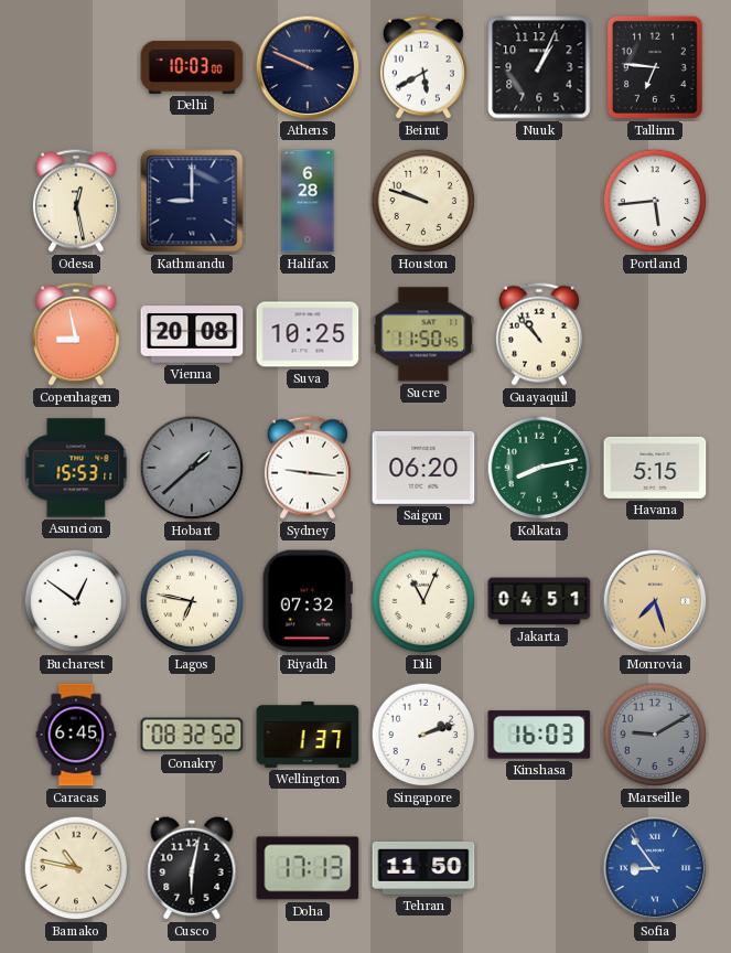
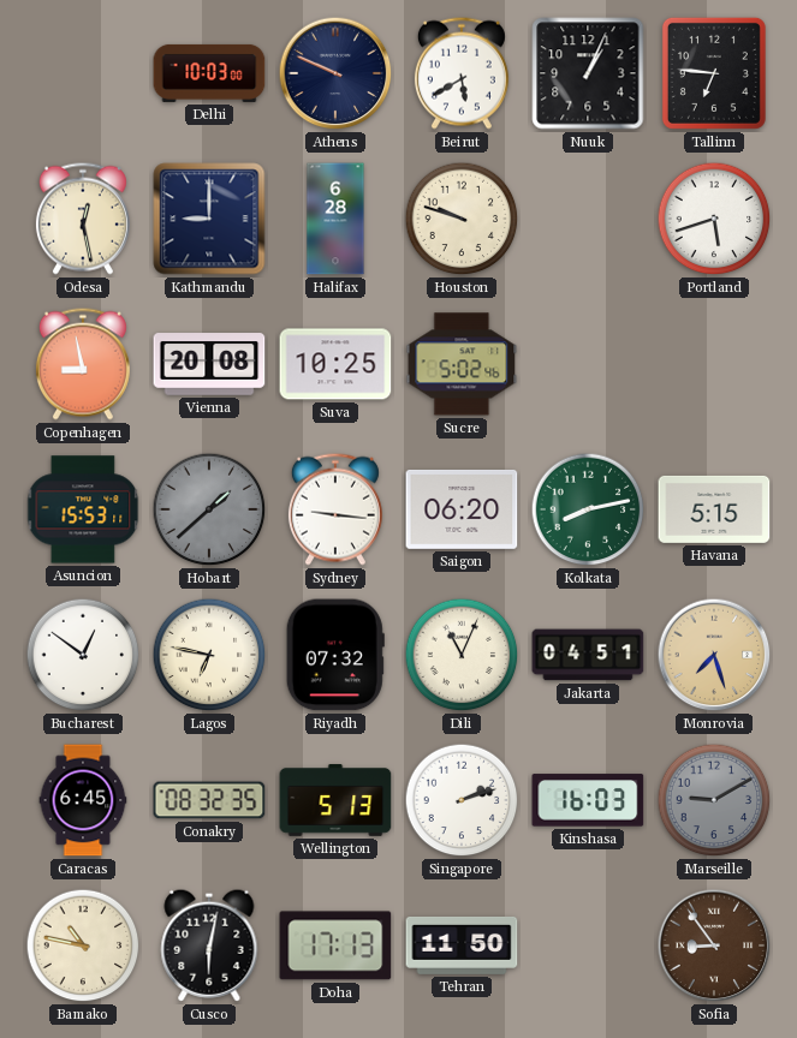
Portland: 5:44 -> 5:42 (714, 219)
Sucre: 11:50 -> 5:02 (462, 364)
Guayaquil: 10:53 -> none (539, 334)
Conakry: 08:32:52 -> 08:32:35 (209, 800)
Wellington: 1:37 -> 5:13 (335, 800)
Sofia dial: blue -> brown (714, 945)
